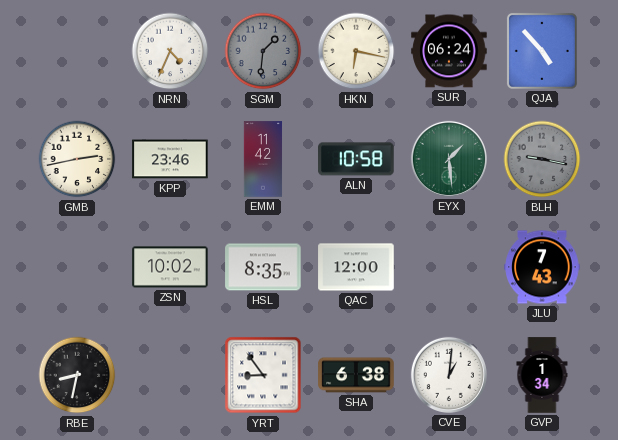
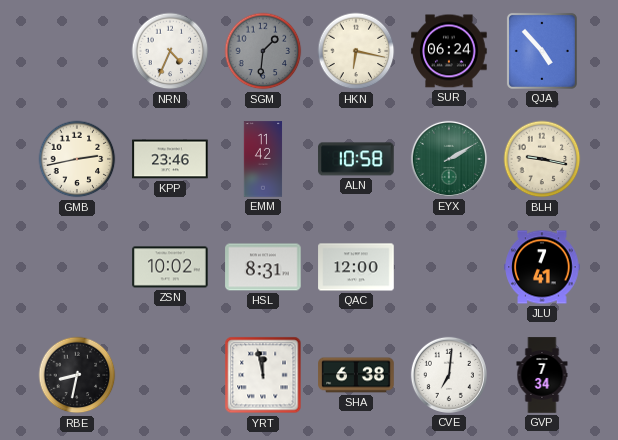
EYX: 1:29 -> 2:10 (449, 159)
BLH dial: grey -> cream (542, 159)
HSL: 8:35 -> 8:31 (263, 267)
JLU: 7:43 -> 7:41 (542, 267)
YRT: 8:54 -> 11:58 (263, 375)
CVE: 1:01 -> 7:01 (449, 375)
GVP: 1:34 -> 7:34 (542, 375)
